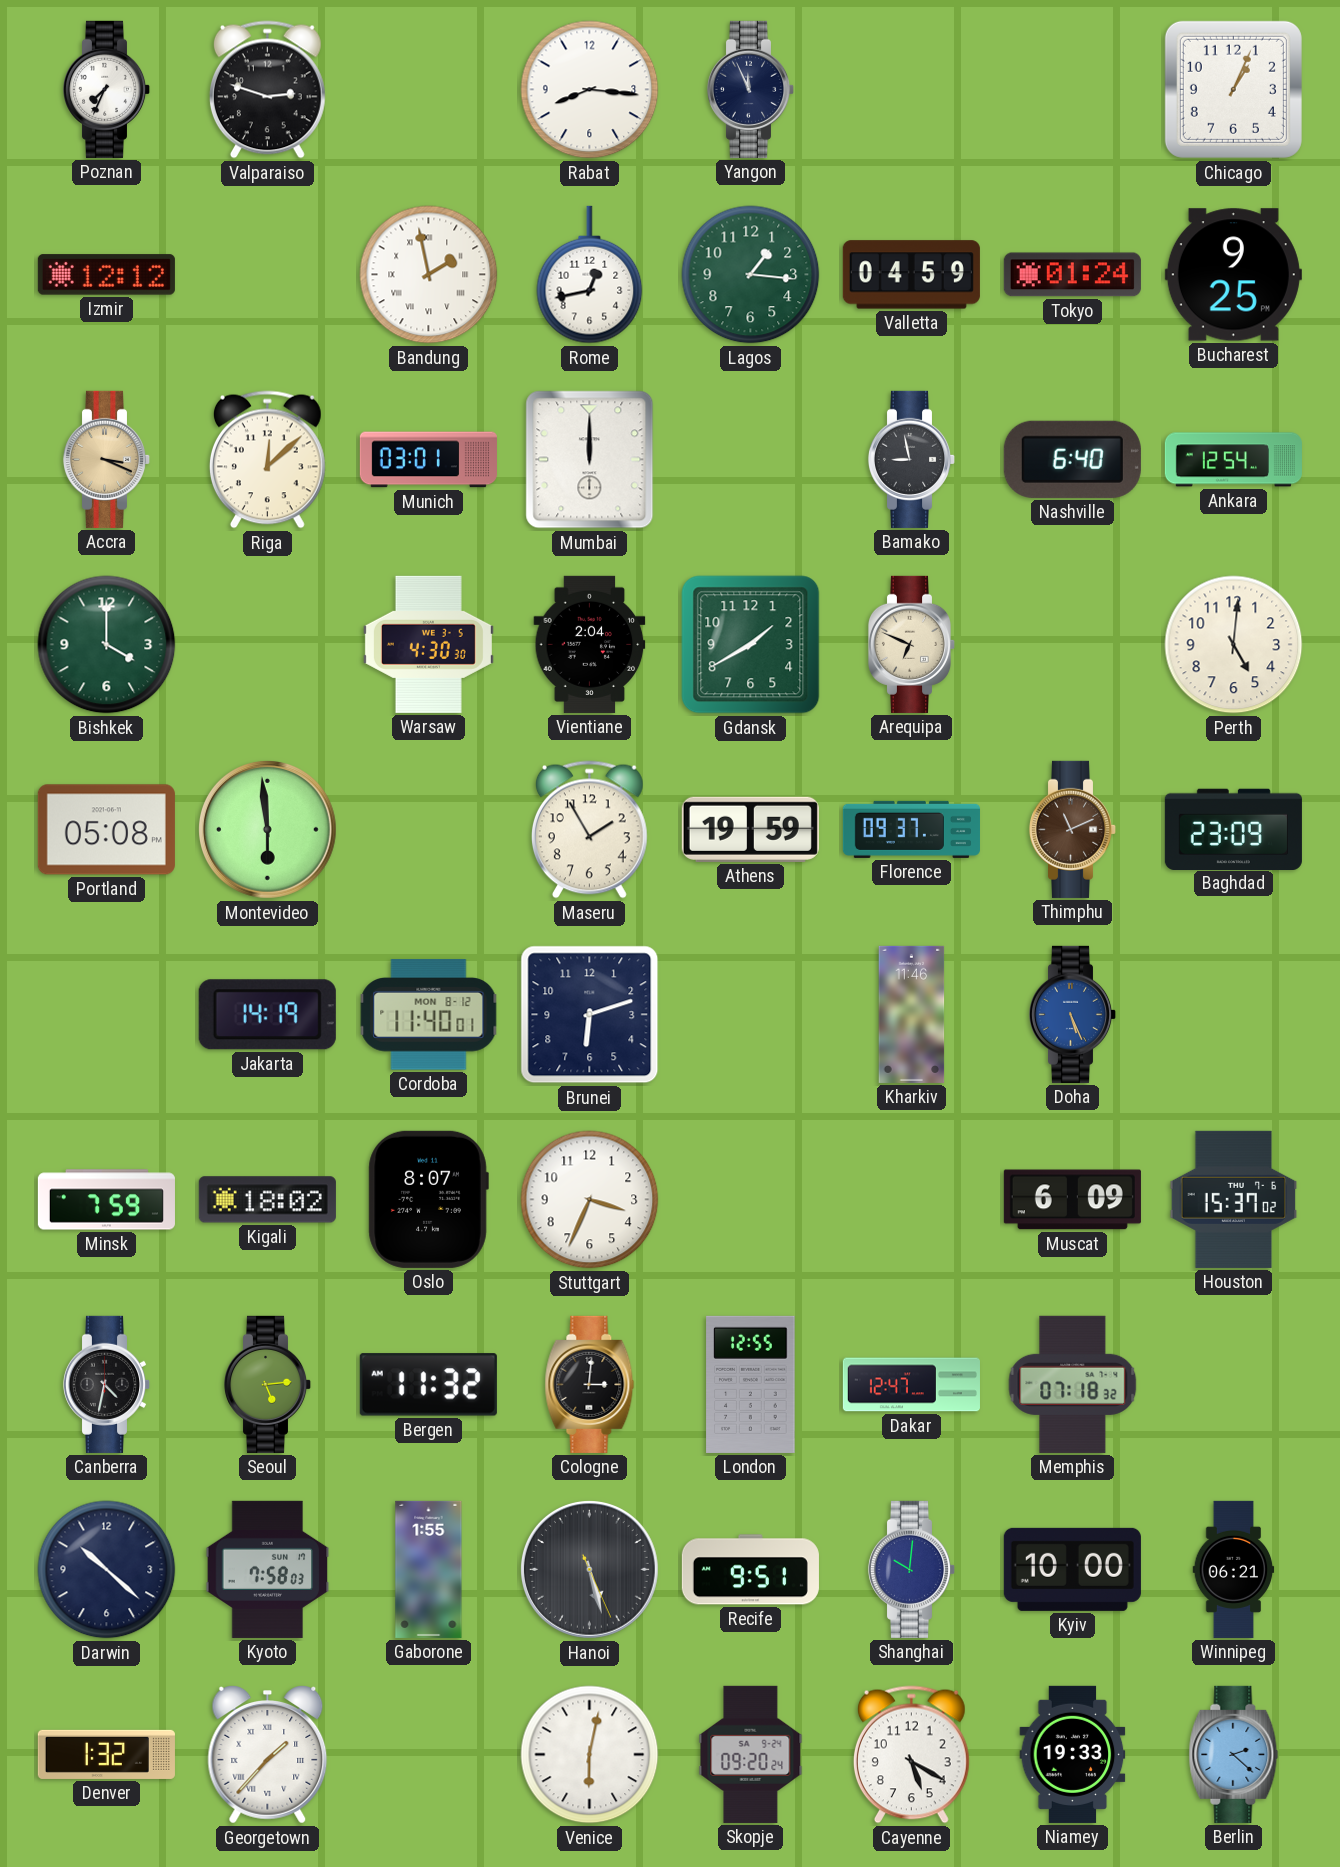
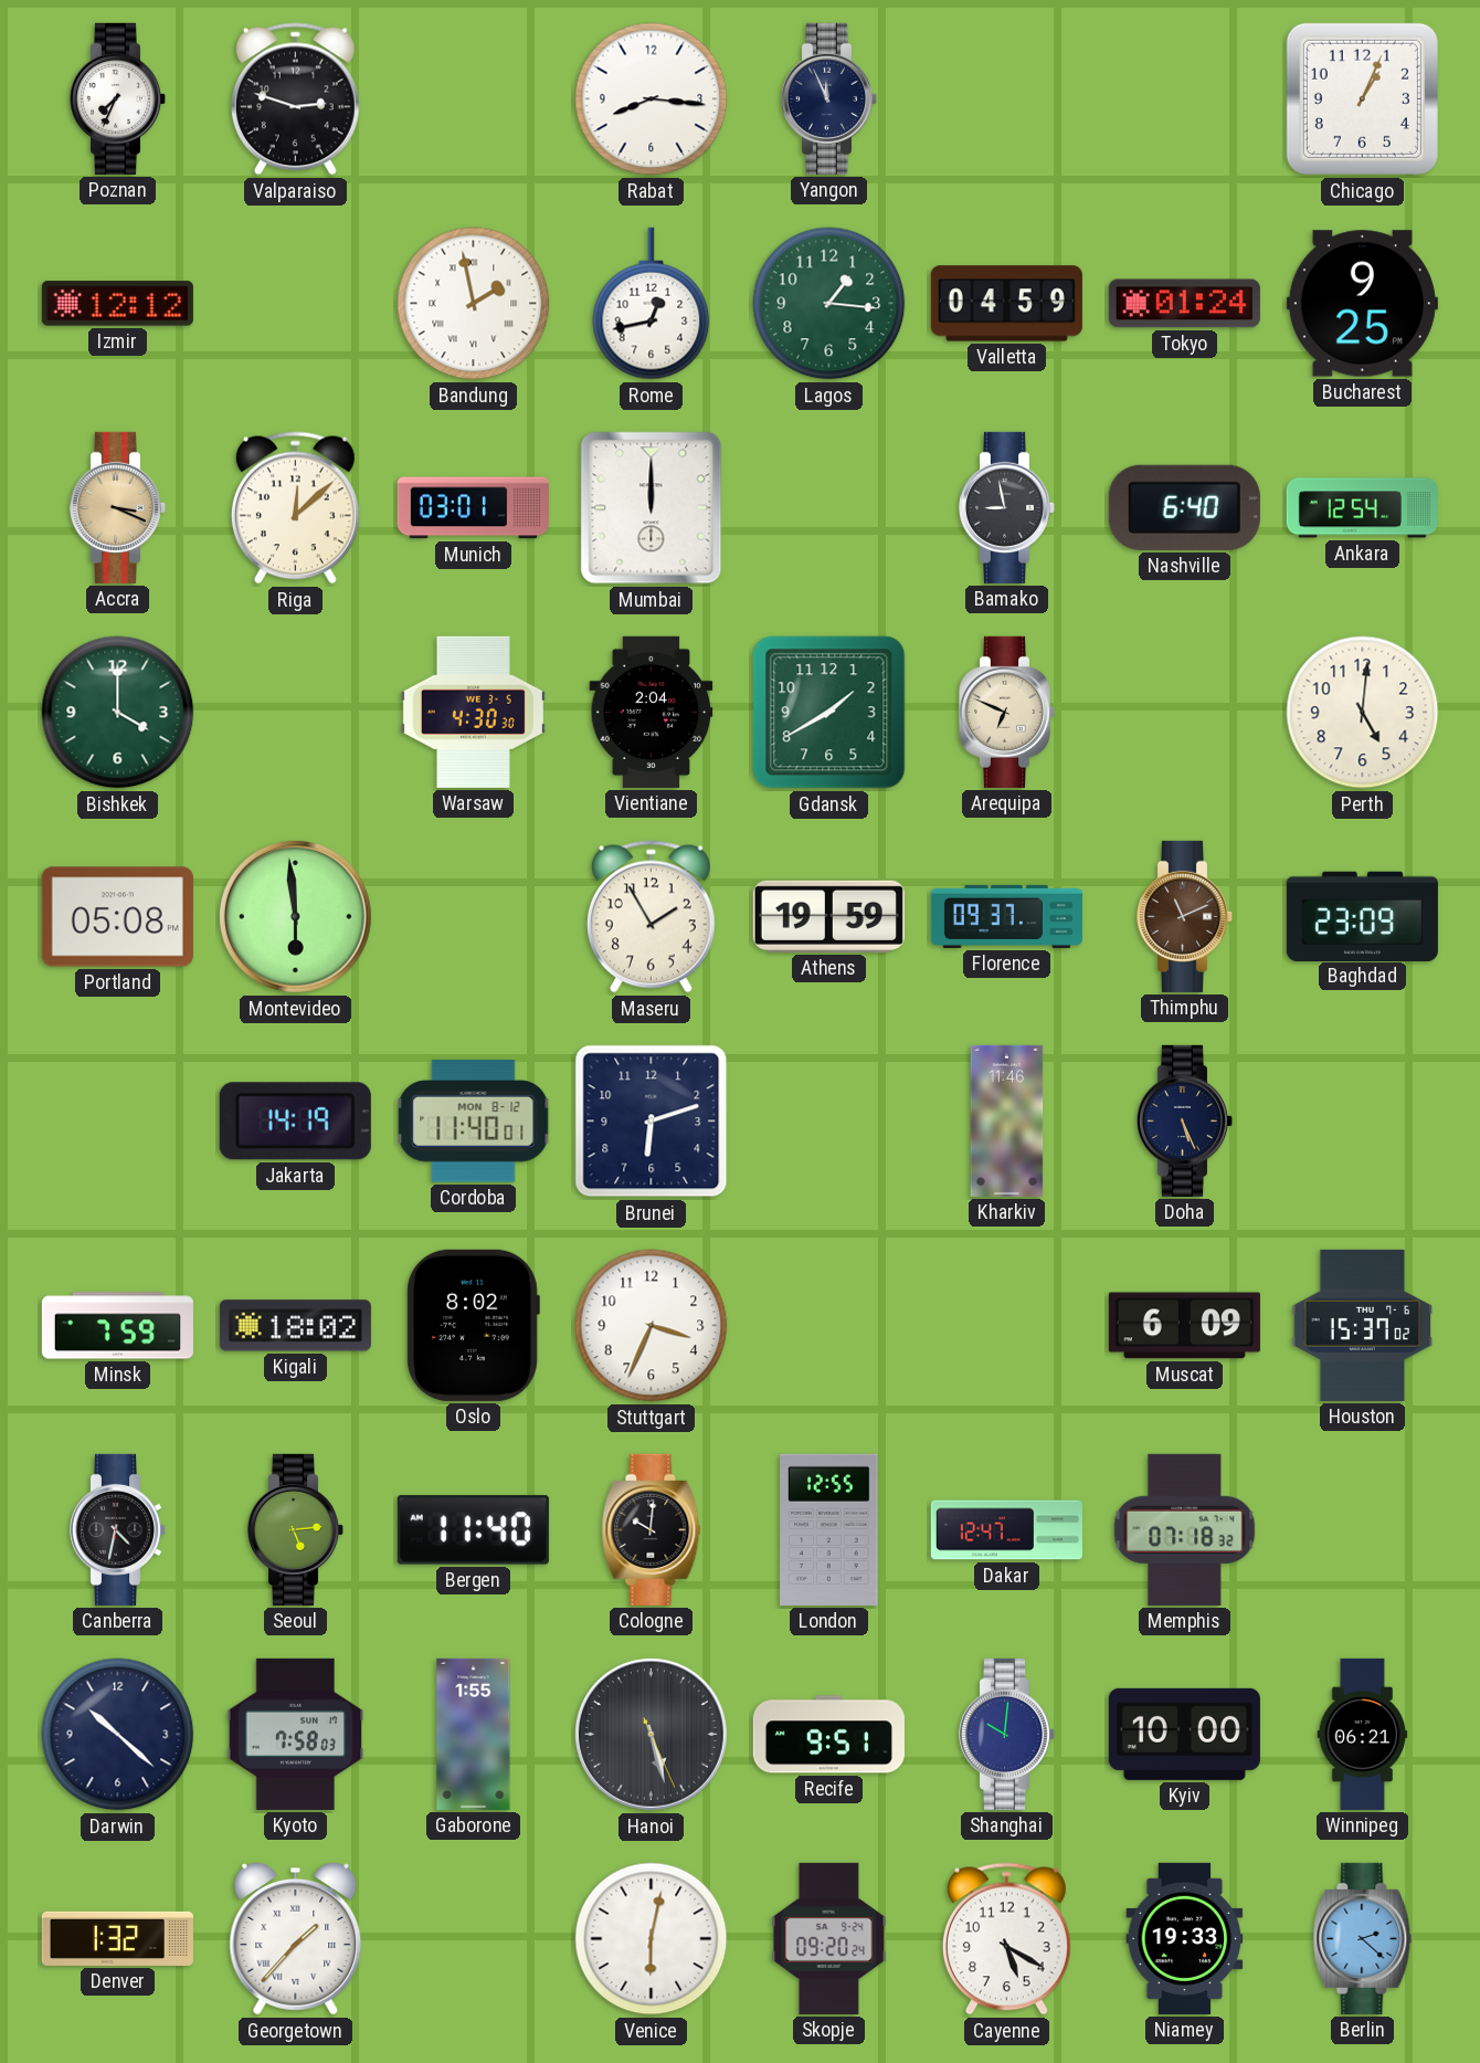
Doha dial: blue -> navy (1185, 1120)
Oslo: 8:07 -> 8:02 (473, 1325)
Bergen: 11:32 -> 11:40 (473, 1530)
Cologne: 3:01 -> 10:01 (652, 1529)
